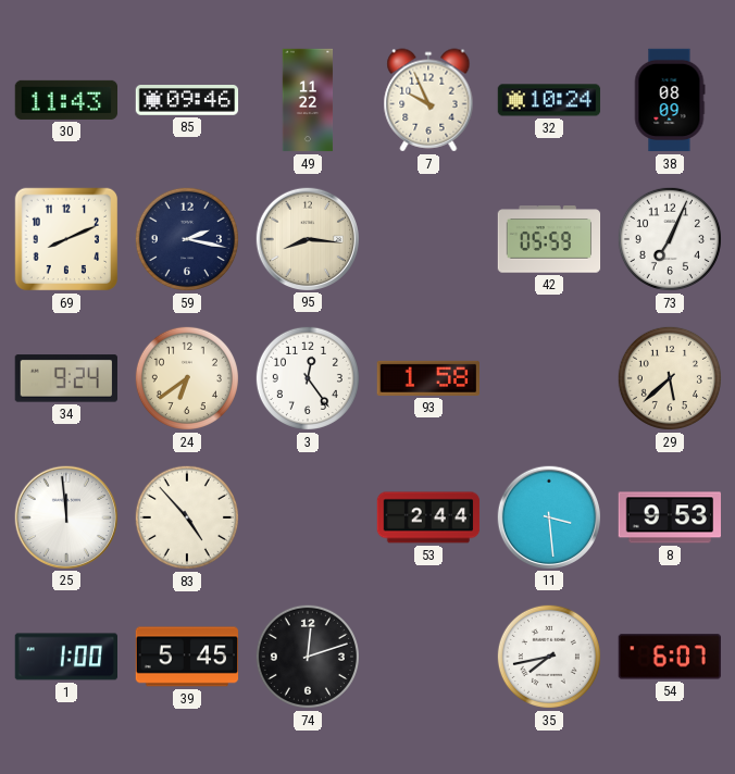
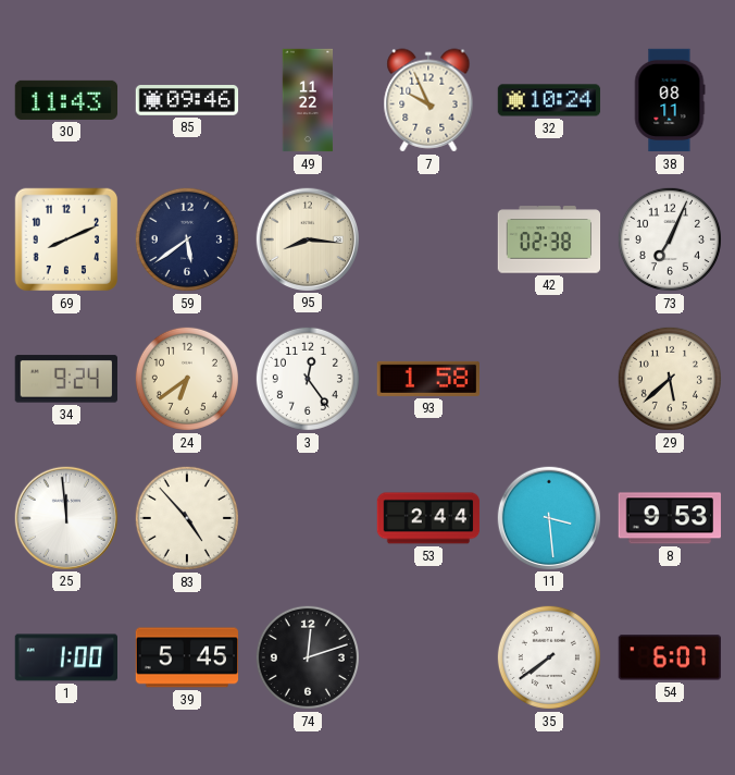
38: 08:09 -> 08:11 (670, 100)
59: 2:17 -> 5:39 (187, 239)
42: 05:59 -> 02:38 (549, 239)
35: 7:43 -> 7:39 (549, 657)
